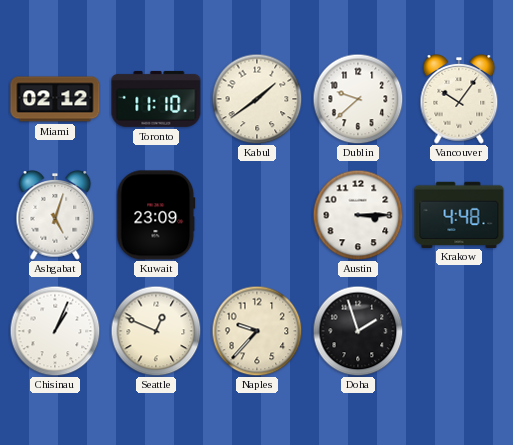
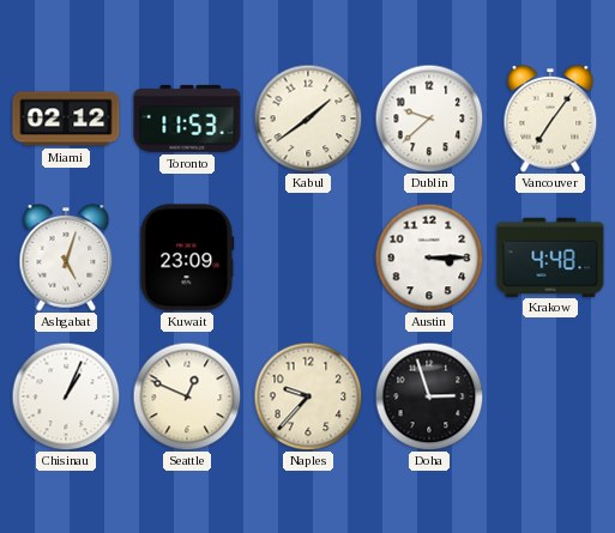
Toronto: 11:10 -> 11:53 (187, 119)
Vancouver: 10:06 -> 7:06 (550, 120)
Doha: 1:57 -> 2:57 (429, 396)
